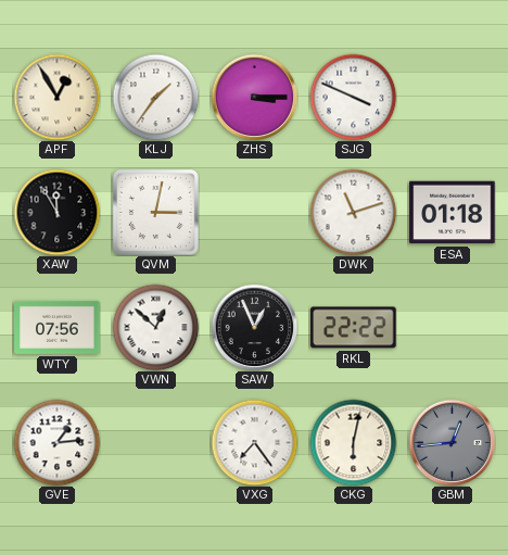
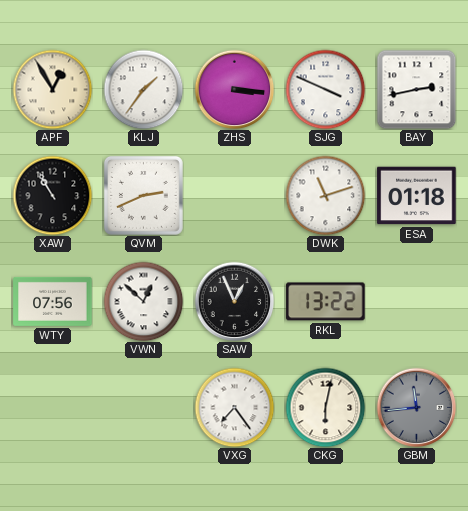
ZHS: 3:15 -> 3:16 (234, 89)
BAY: none -> 2:43 (416, 89)
XAW: 11:55 -> 10:55 (52, 195)
QVM: 3:02 -> 2:41 (143, 195)
RKL: 22:22 -> 13:22 (326, 302)
GVE: 1:14 -> none (56, 442)
GBM: 12:44 -> 11:44 (416, 407)
